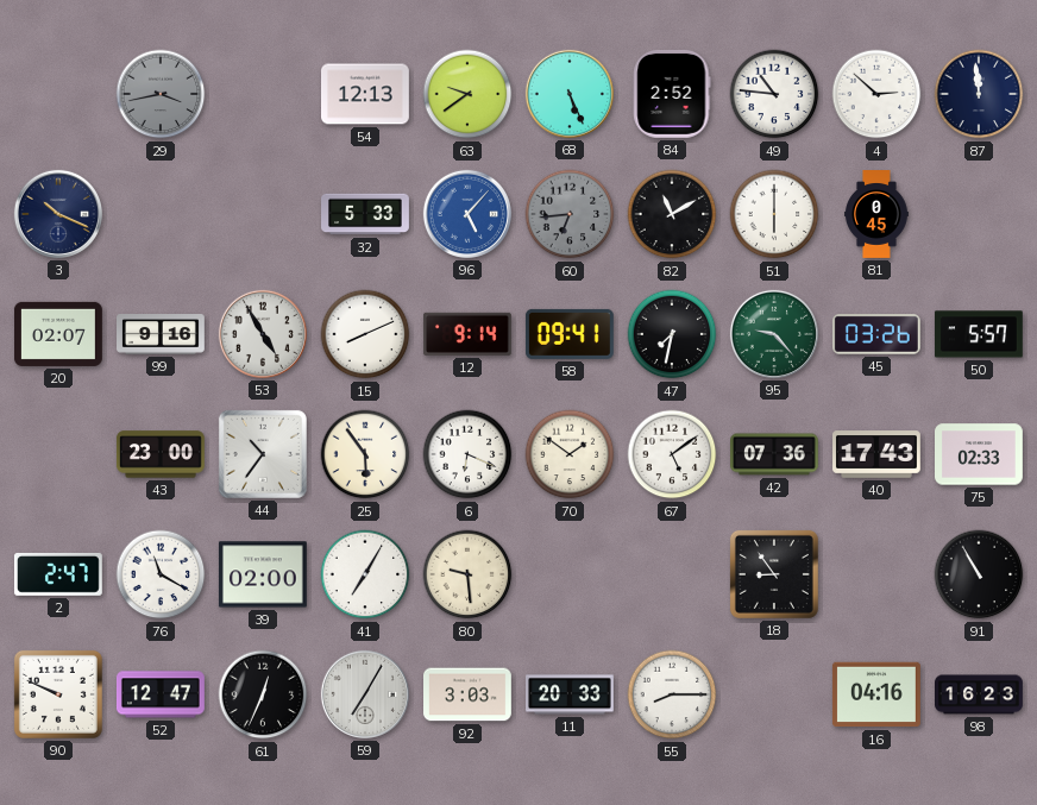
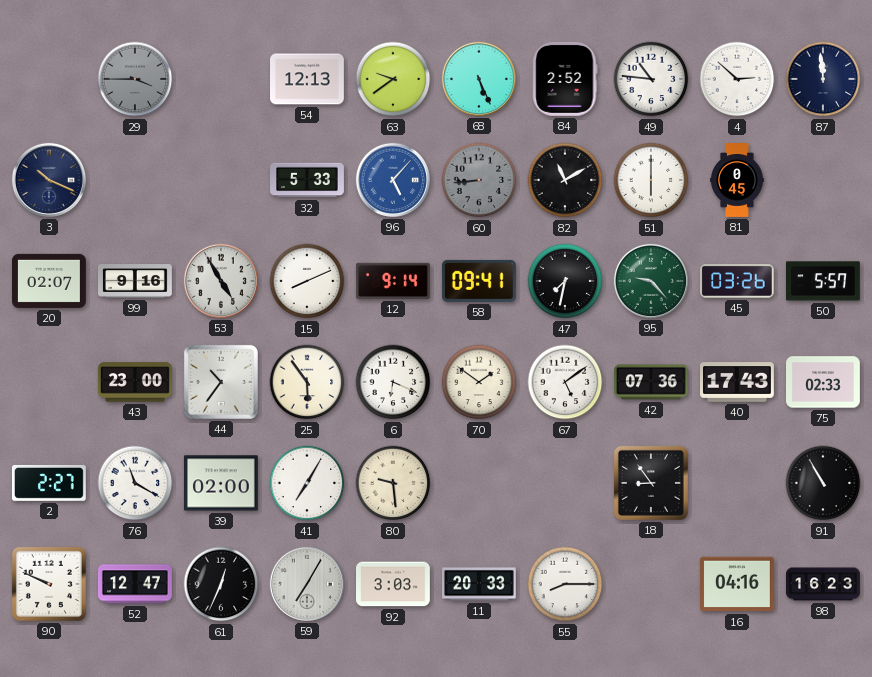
29: 3:43 -> 3:45 (135, 79)
60: 6:44 -> 8:44 (479, 180)
2: 2:47 -> 2:27 (49, 483)
